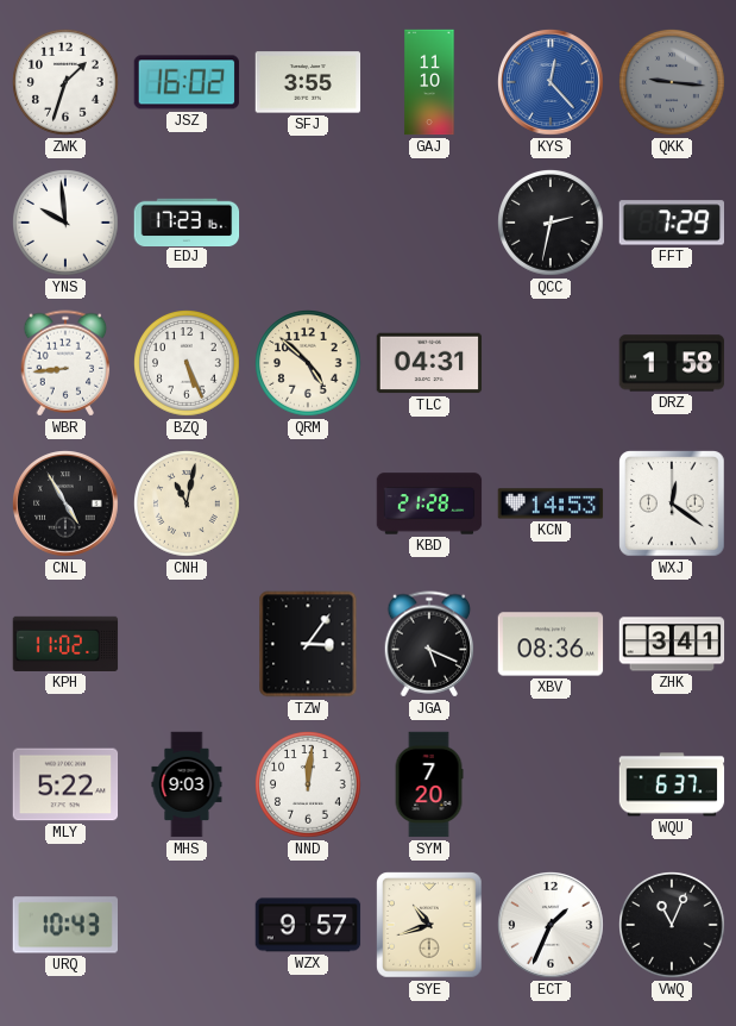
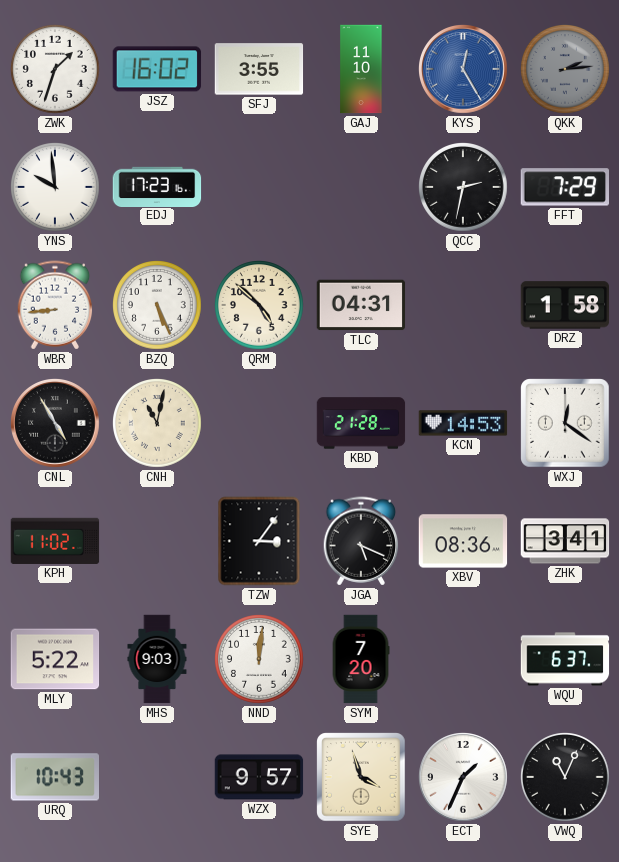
KYS: 12:23 -> 12:25 (464, 70)
QKK: 9:16 -> 2:14 (566, 70)
SYE: 10:42 -> 3:57 (361, 777)
